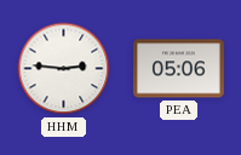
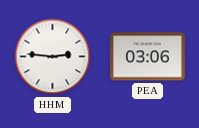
PEA: 05:06 -> 03:06 (147, 57)
